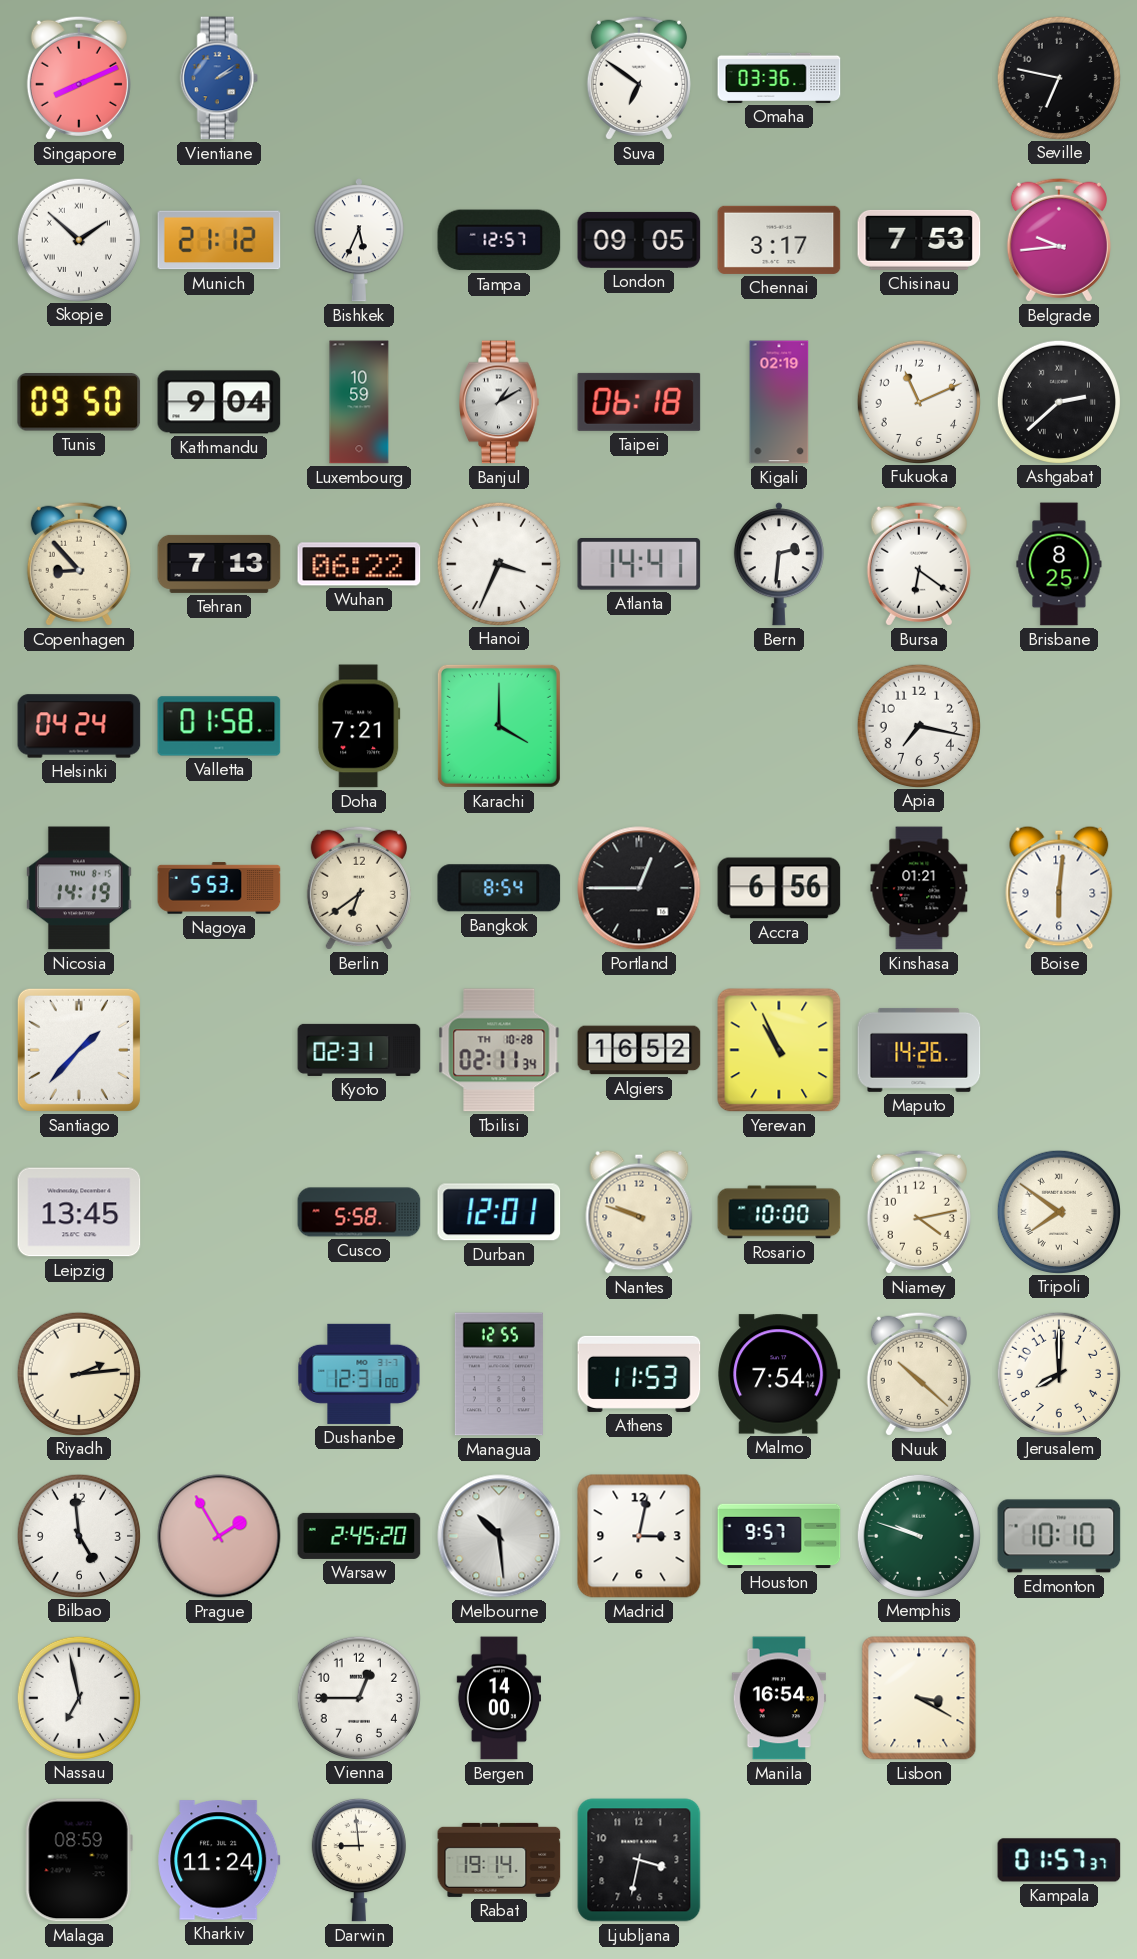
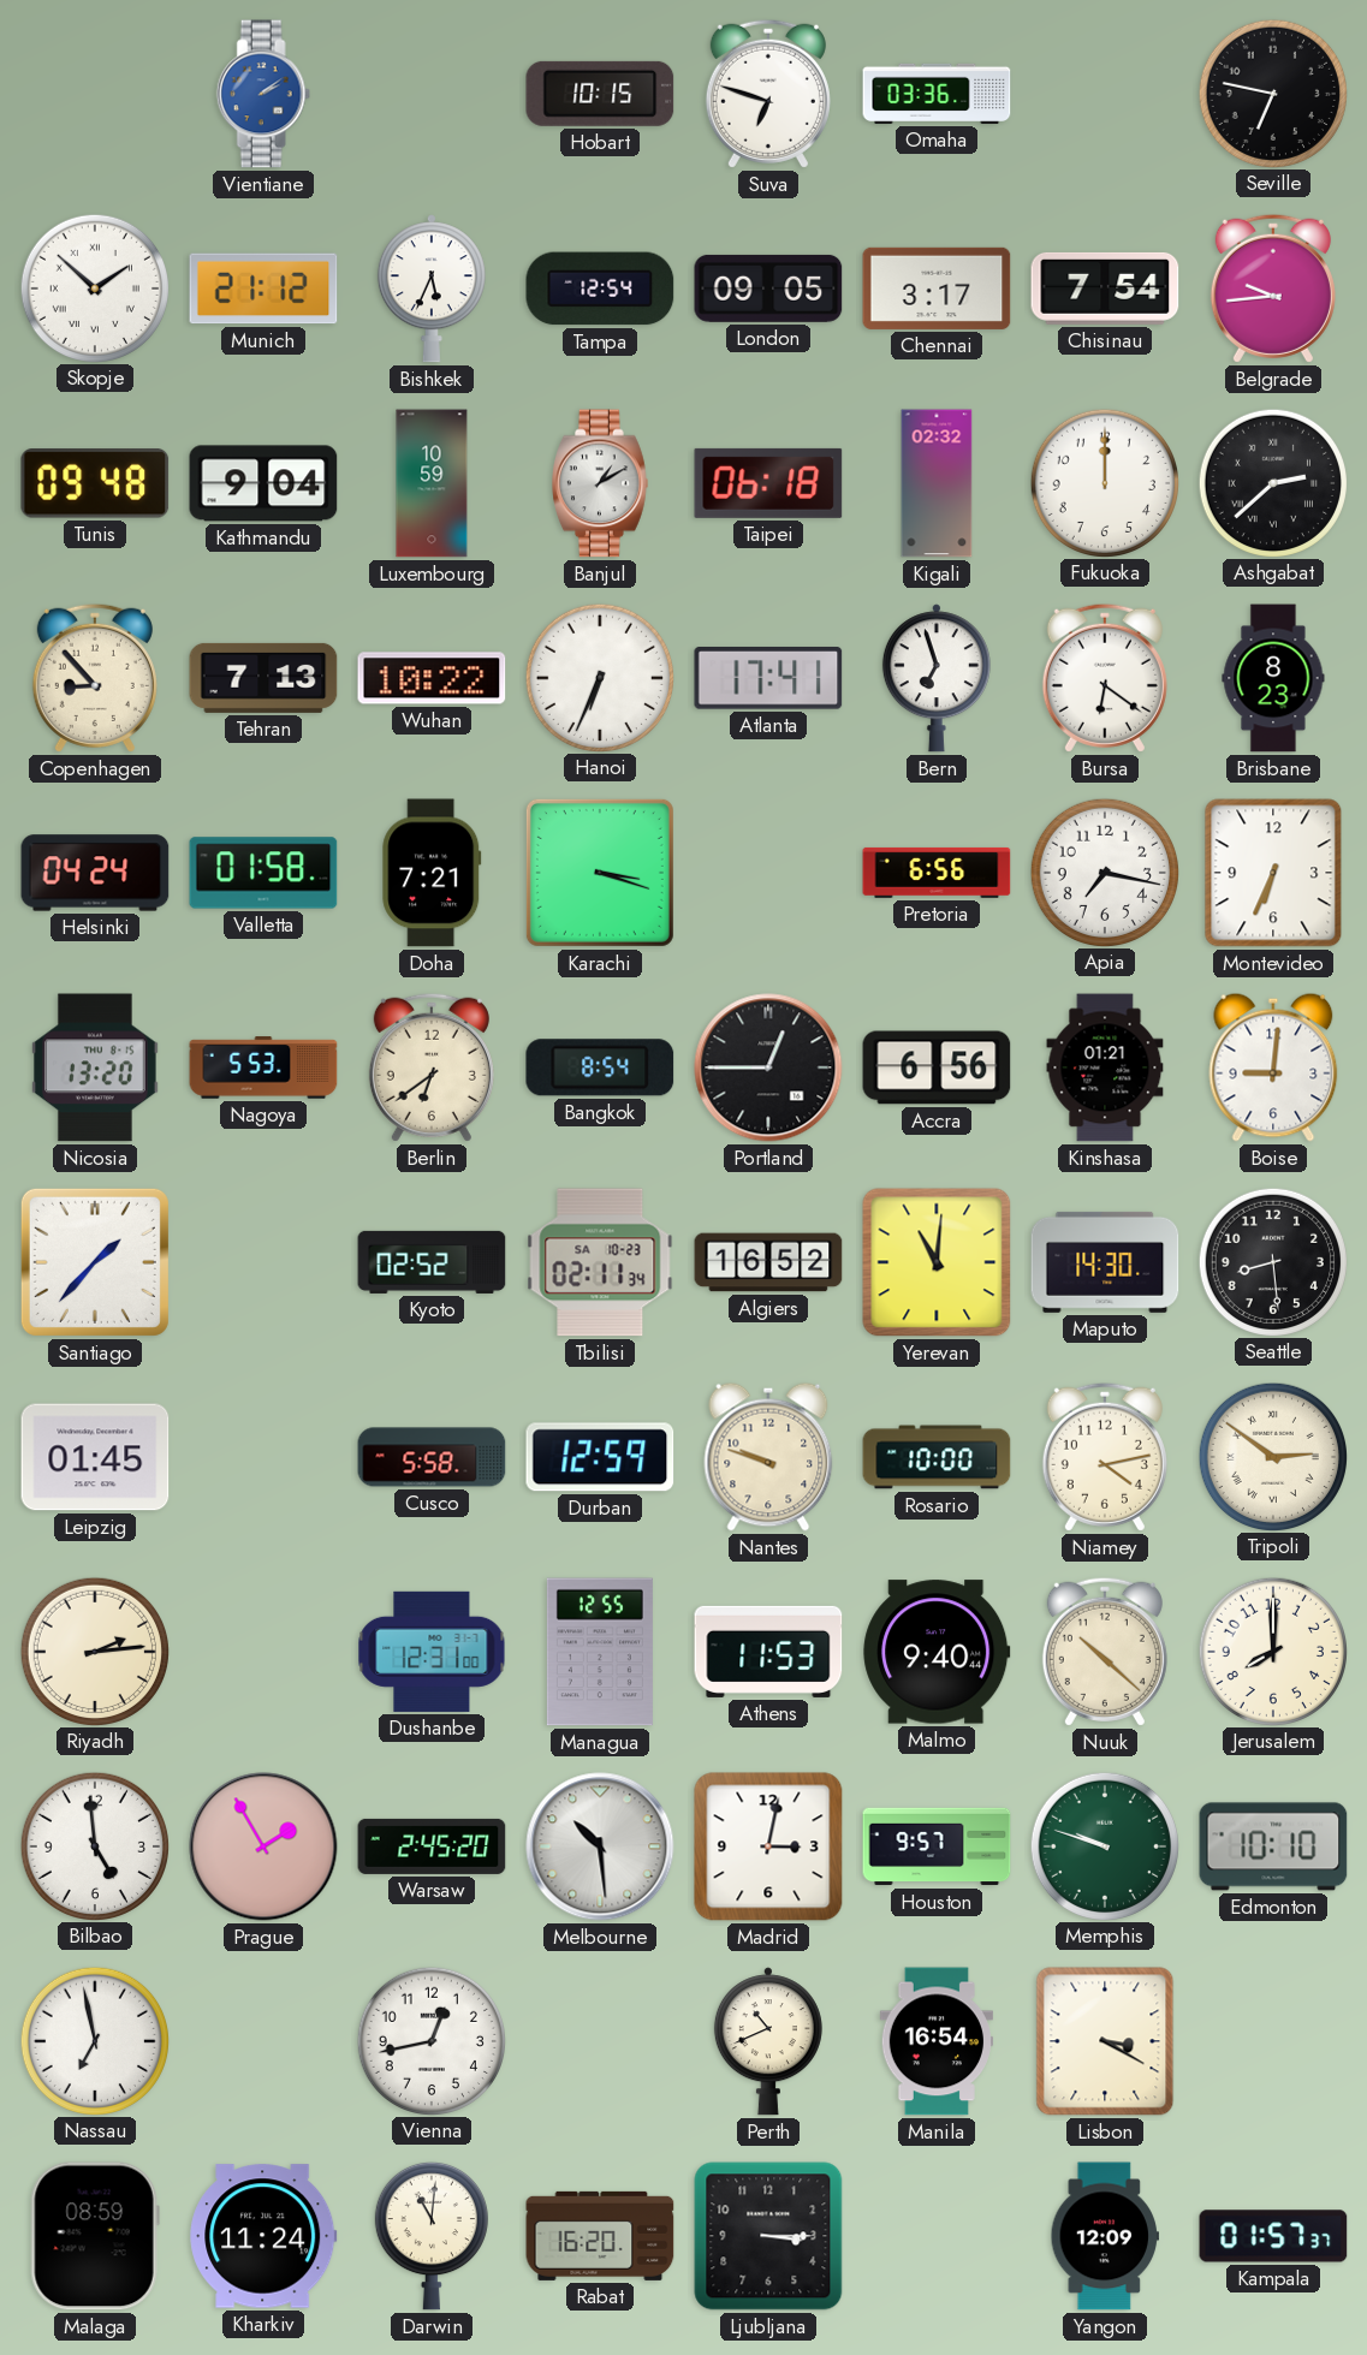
Singapore: 8:11 -> none (79, 78)
Hobart: none -> 10:15 (600, 94)
Suva: 6:51 -> 6:48 (768, 94)
Tampa: 12:57 -> 12:54 (600, 289)
Chisinau: 7:53 -> 7:54 (1105, 289)
Tunis: 09:50 -> 09:48 (95, 484)
Kigali: 02:19 -> 02:32 (937, 483)
Fukuoka: 11:11 -> 12:00 (1104, 482)
Wuhan: 06:22 -> 10:22 (432, 678)
Hanoi: 3:34 -> 6:34 (599, 677)
Atlanta: 14:41 -> 17:41 (768, 678)
Bern: 2:31 -> 6:57 (937, 678)
Brisbane: 8:25 -> 8:23 (1273, 678)
Karachi: 4:00 -> 3:18 (600, 873)
Pretoria: none -> 6:56 (937, 873)
Montevideo: none -> 6:34 (1273, 873)
Nicosia: 14:19 -> 13:20 (96, 1068)
Boise: 6:01 -> 9:01 (1273, 1068)
Kyoto: 02:31 -> 02:52 (432, 1262)
Tbilisi date: TH 10-28 -> SA 10-23 (600, 1262)
Yerevan: 10:56 -> 11:01 (937, 1262)
Maputo: 14:26 -> 14:30 (1105, 1262)
Seattle: none -> 8:29 (1272, 1261)
Leipzig: 13:45 -> 01:45 (95, 1457)
Durban: 12:01 -> 12:59 (600, 1457)
Tripoli: 7:51 -> 2:51 (1272, 1456)
Malmo: 7:54 -> 9:40 (937, 1652)
Vienna: 12:45 -> 12:43 (430, 2040)
Bergen: 14:00 -> none (498, 1698)
Perth: none -> 10:41 (768, 2041)
Darwin: 8:59 -> 11:01 (432, 2236)
Rabat: 19:14 -> 16:20 (600, 2236)
Ljubljana: 3:32 -> 3:15 (768, 2236)
Yangon: none -> 12:09 (1104, 2236)
